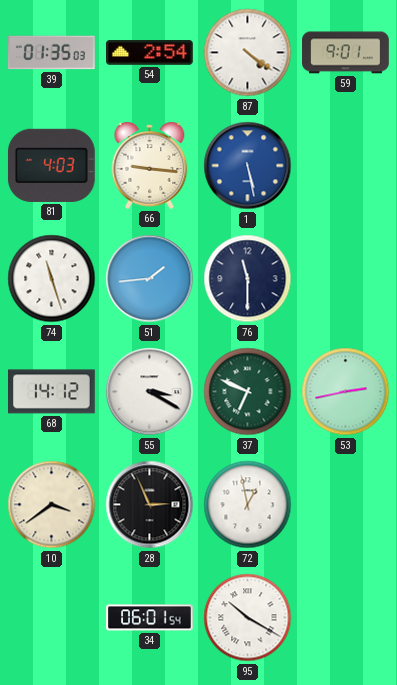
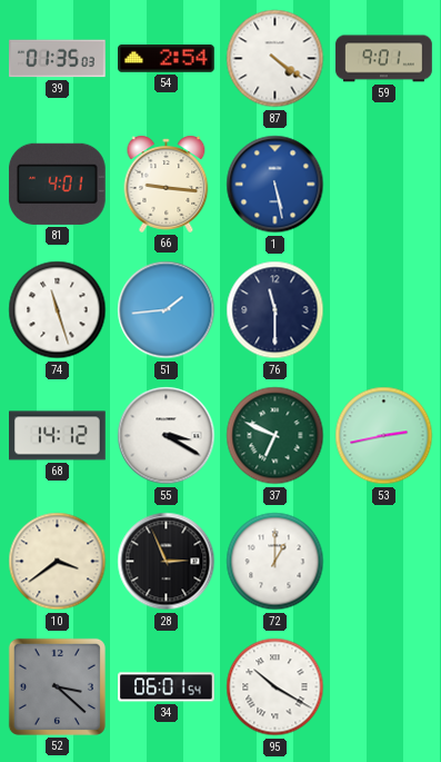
81: 4:03 -> 4:01 (57, 184)
72: 12:58 -> 1:00 (275, 562)
52: none -> 3:22 (57, 686)
